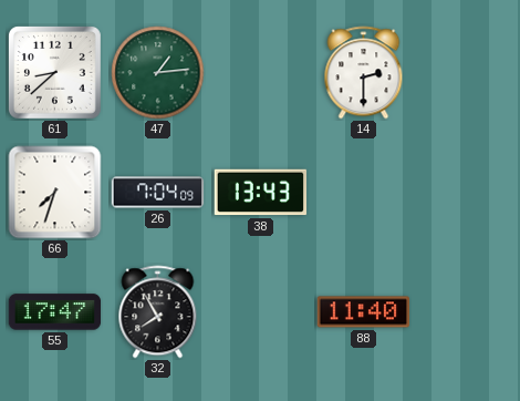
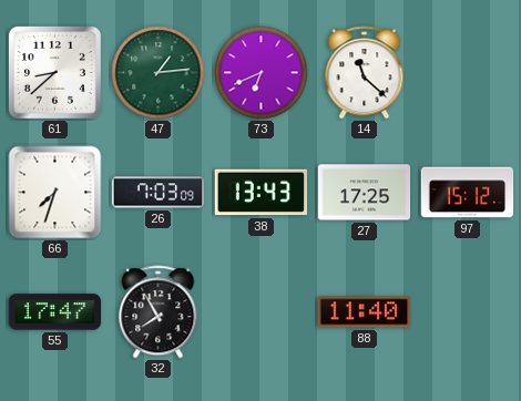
73: none -> 6:41 (262, 73)
14: 2:30 -> 11:22 (365, 73)
26: 7:04 -> 7:03 (159, 193)
27: none -> 17:25 (365, 193)
97: none -> 15:12 (468, 193)
